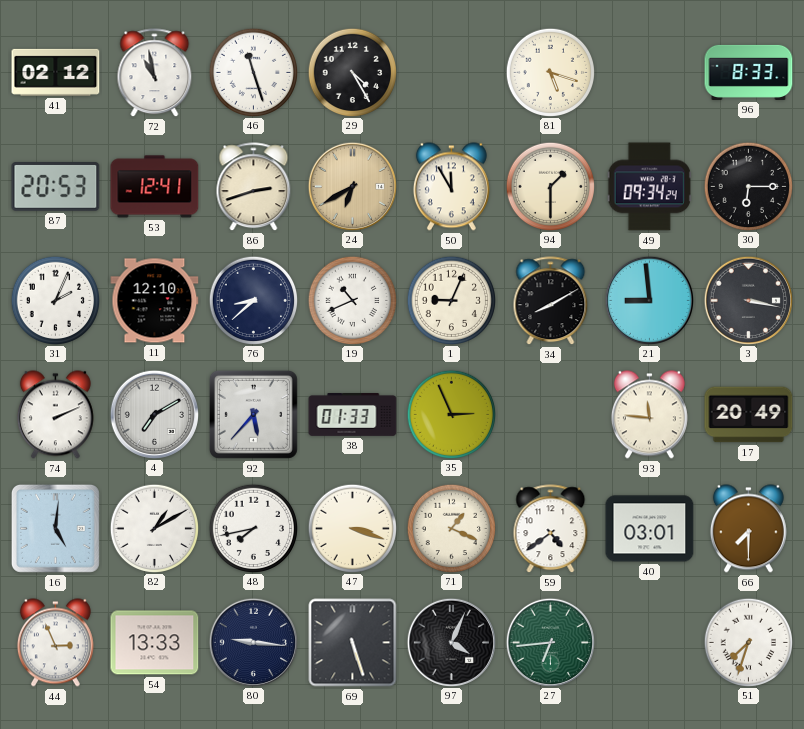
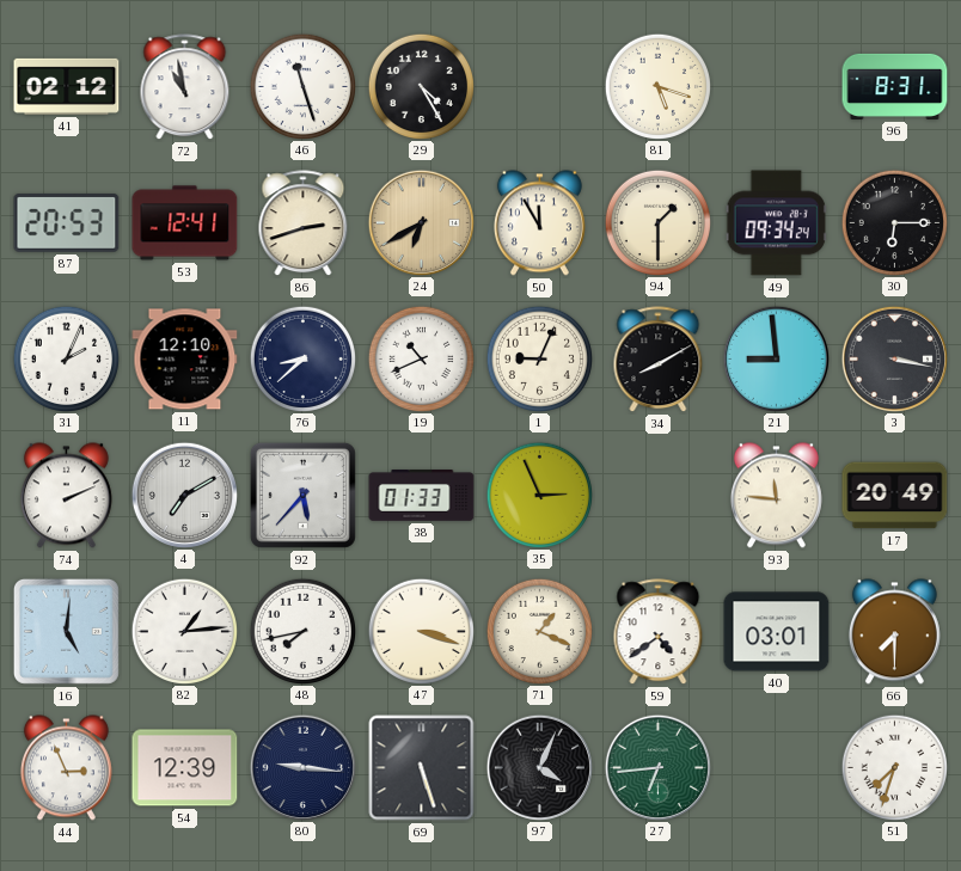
96: 8:33 -> 8:31 (895, 86)
82: 1:10 -> 1:14 (184, 631)
54: 13:33 -> 12:39 (185, 768)
